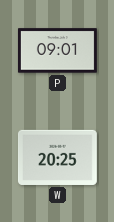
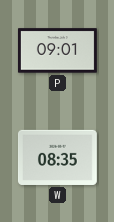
W: 20:25 -> 08:35 (57, 157)
